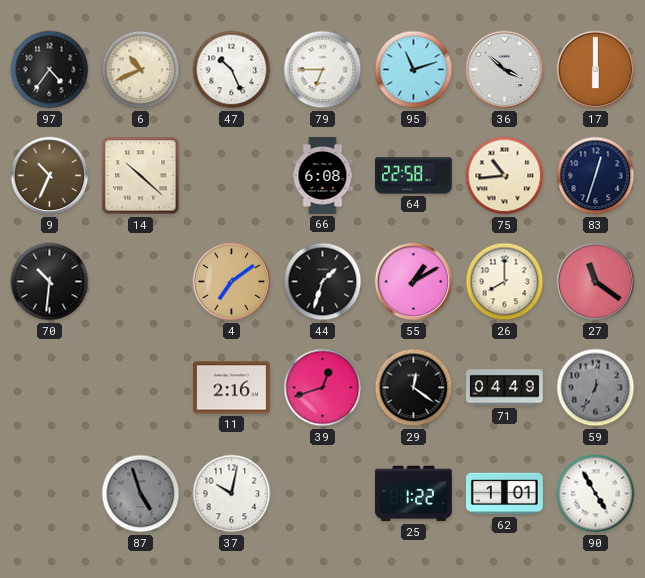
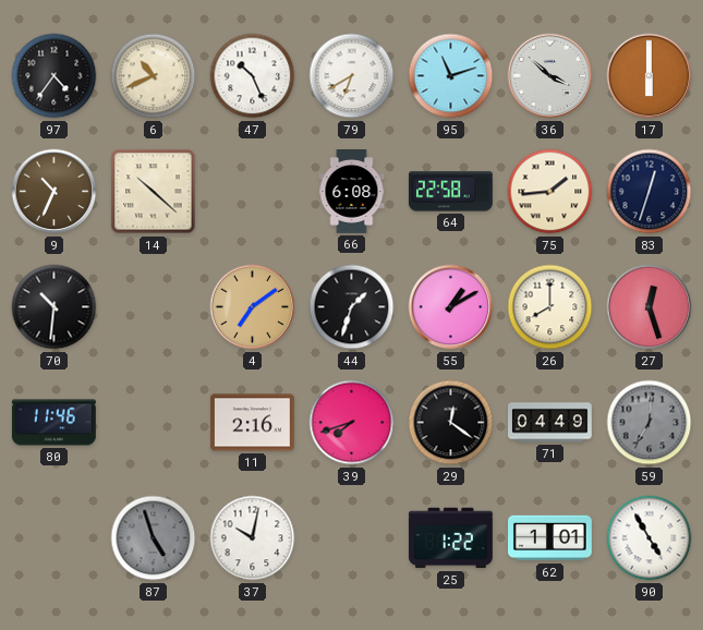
79: 6:45 -> 6:40 (352, 76)
75: 10:44 -> 1:44 (550, 192)
27: 11:21 -> 12:27 (650, 307)
80: none -> 11:46 (53, 423)
39: 12:42 -> 7:42 (352, 423)
